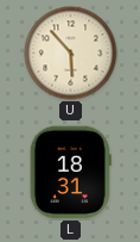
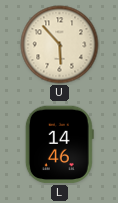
L: 18:31 -> 14:46 (59, 145)
